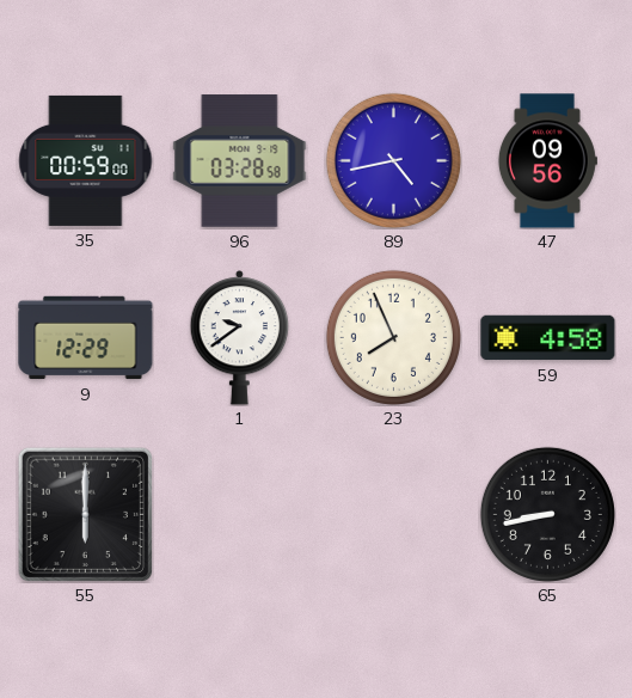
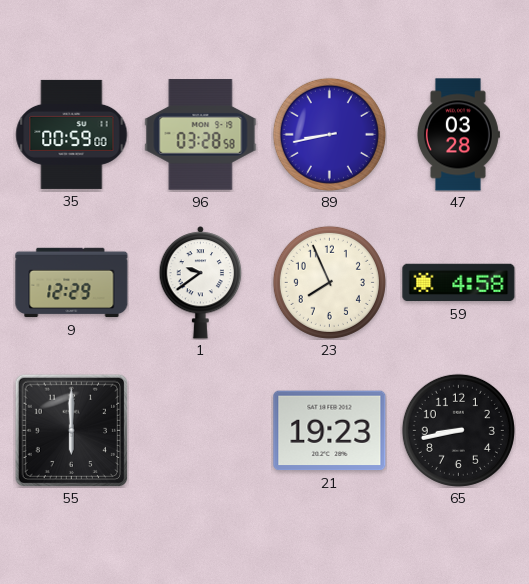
89: 4:43 -> 8:43 (329, 134)
47: 09:56 -> 03:28 (458, 135)
21: none -> 19:23 (330, 431)
